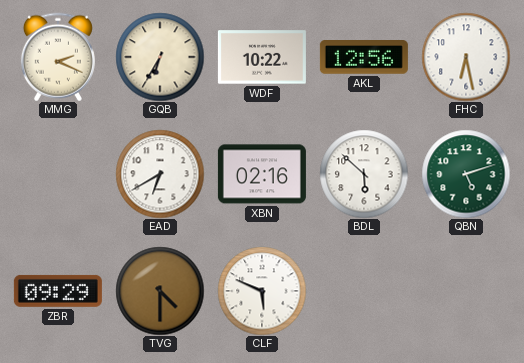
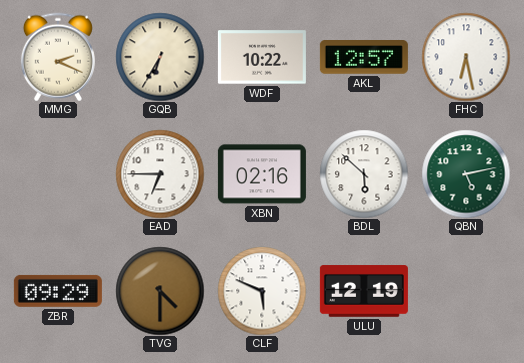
AKL: 12:56 -> 12:57 (364, 58)
EAD: 6:40 -> 6:45 (160, 174)
QBN: 5:12 -> 5:13 (466, 174)
ULU: none -> 12:19 (364, 291)
